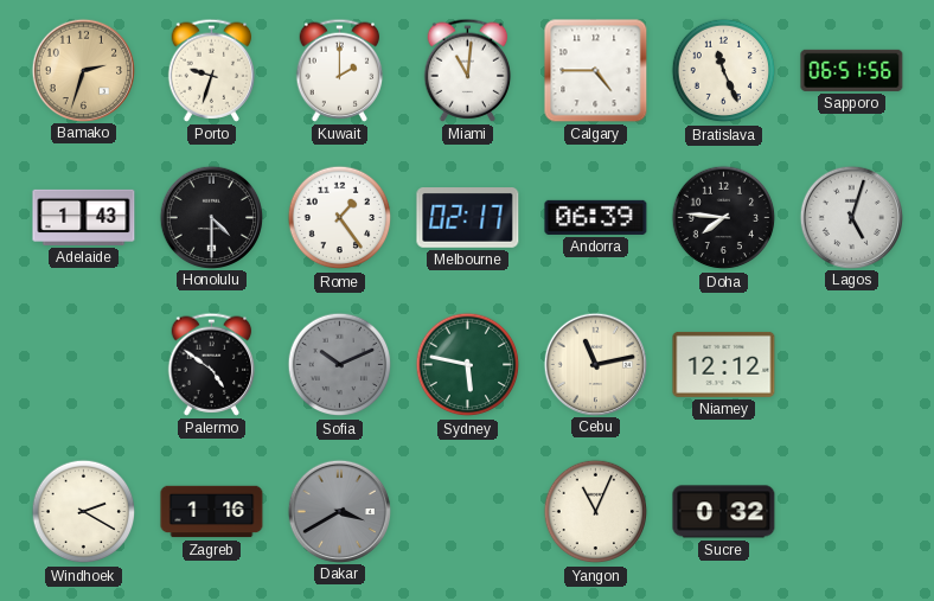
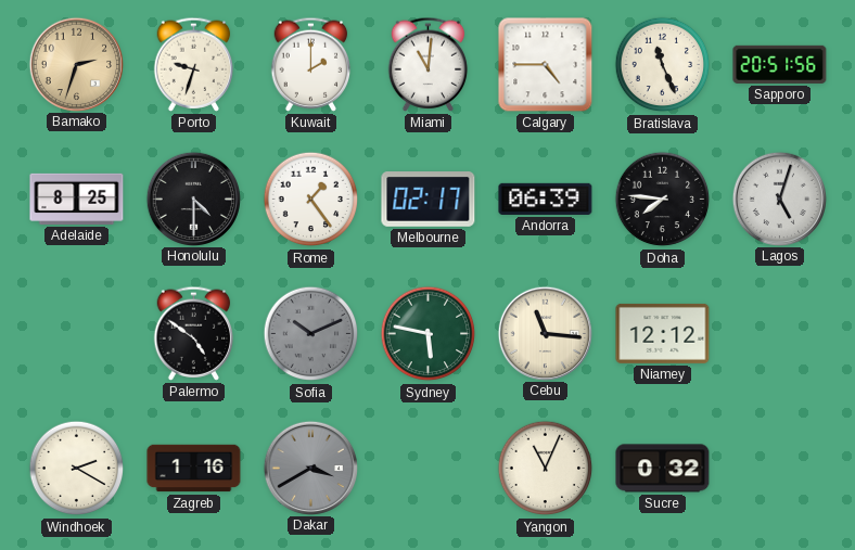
Sapporo: 06:51 -> 20:51 (780, 64)
Adelaide: 1:43 -> 8:25 (77, 199)
Cebu: 11:13 -> 11:16 (545, 333)
